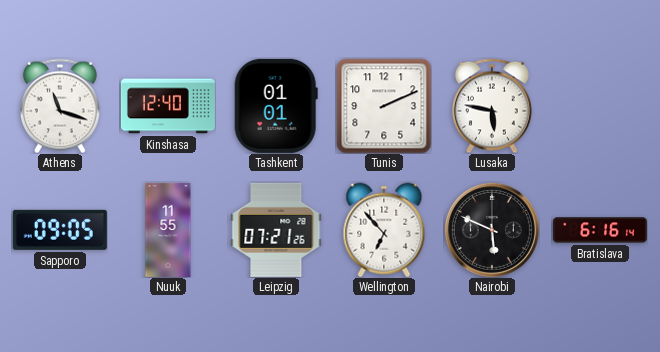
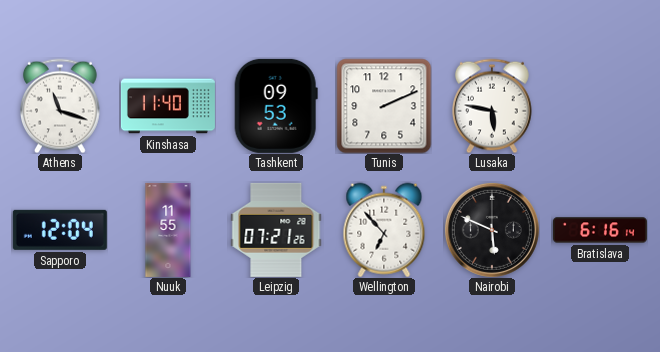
Kinshasa: 12:40 -> 11:40 (168, 106)
Tashkent: 01:01 -> 09:53 (276, 106)
Sapporo: 09:05 -> 12:04 (60, 230)
